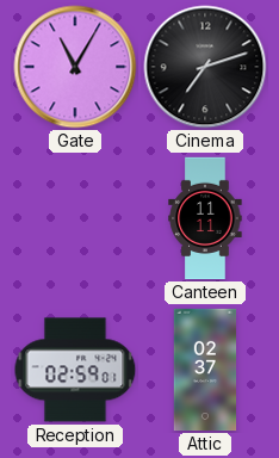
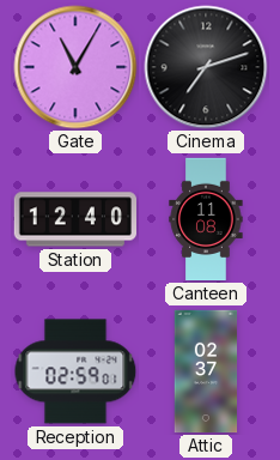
Station: none -> 12:40 (74, 219)
Canteen: 11:11 -> 11:08 (206, 219)
